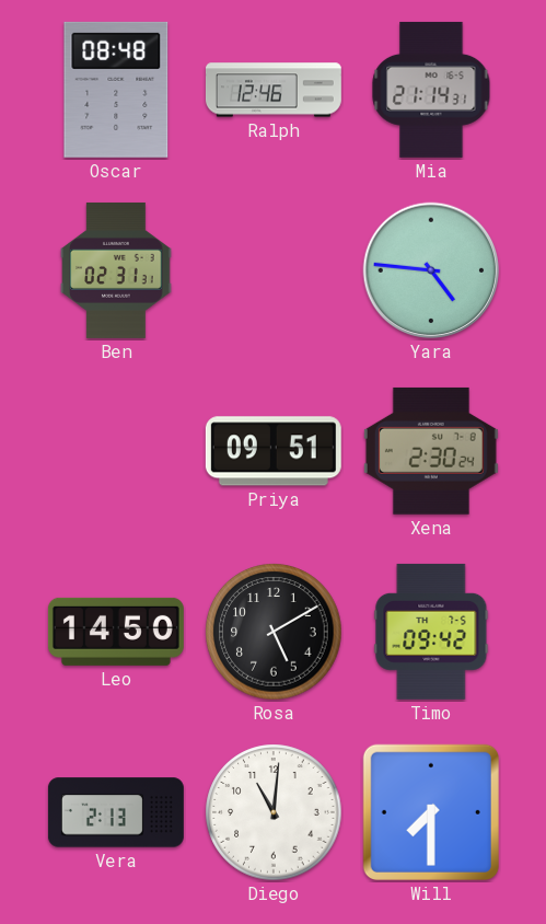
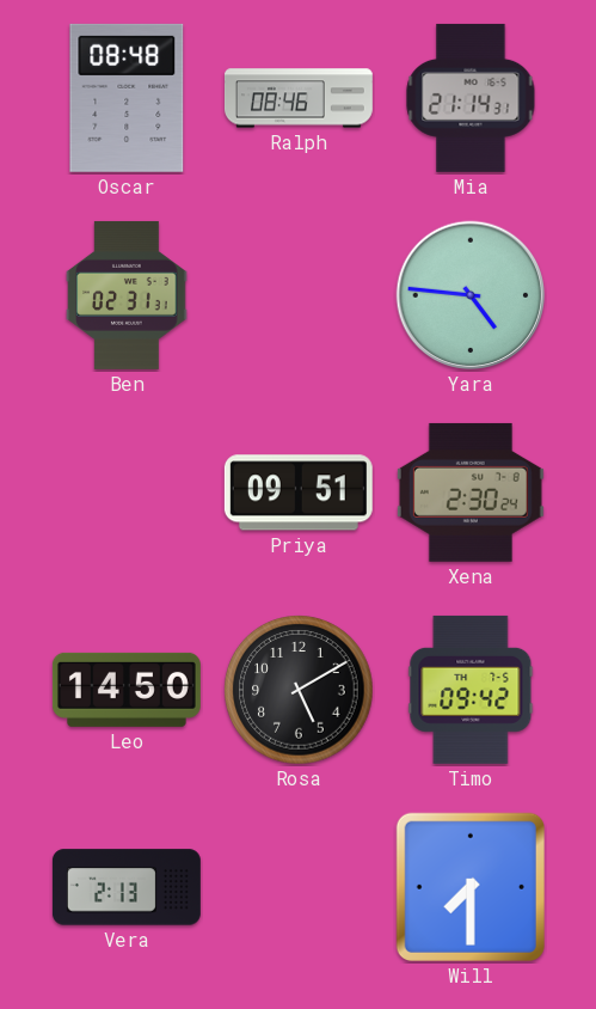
Ralph: 12:46 -> 08:46 (299, 98)
Diego: 11:01 -> none (274, 812)
